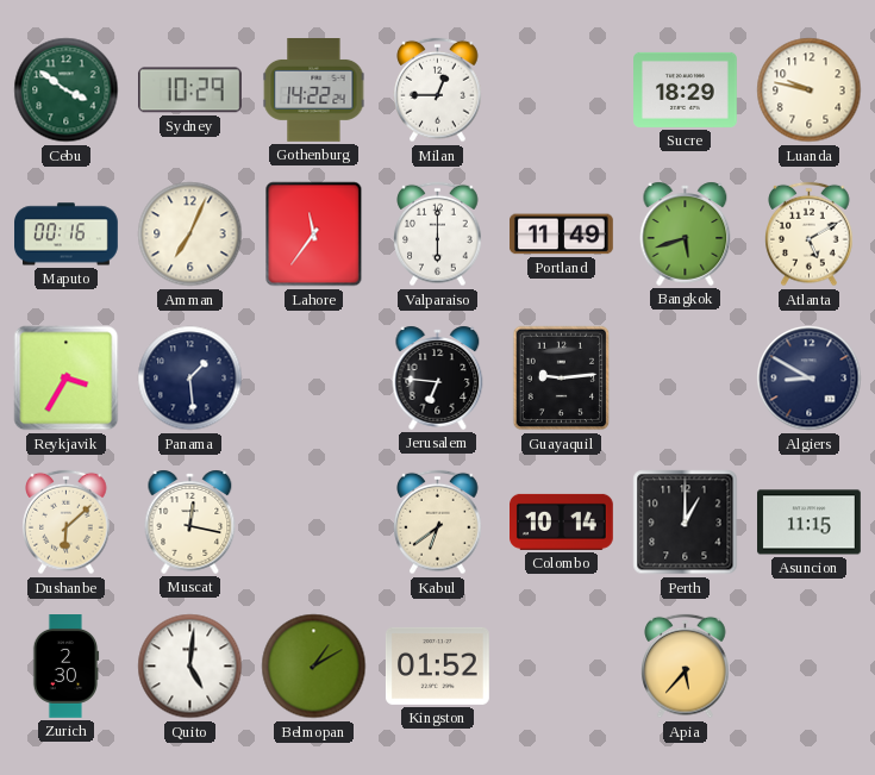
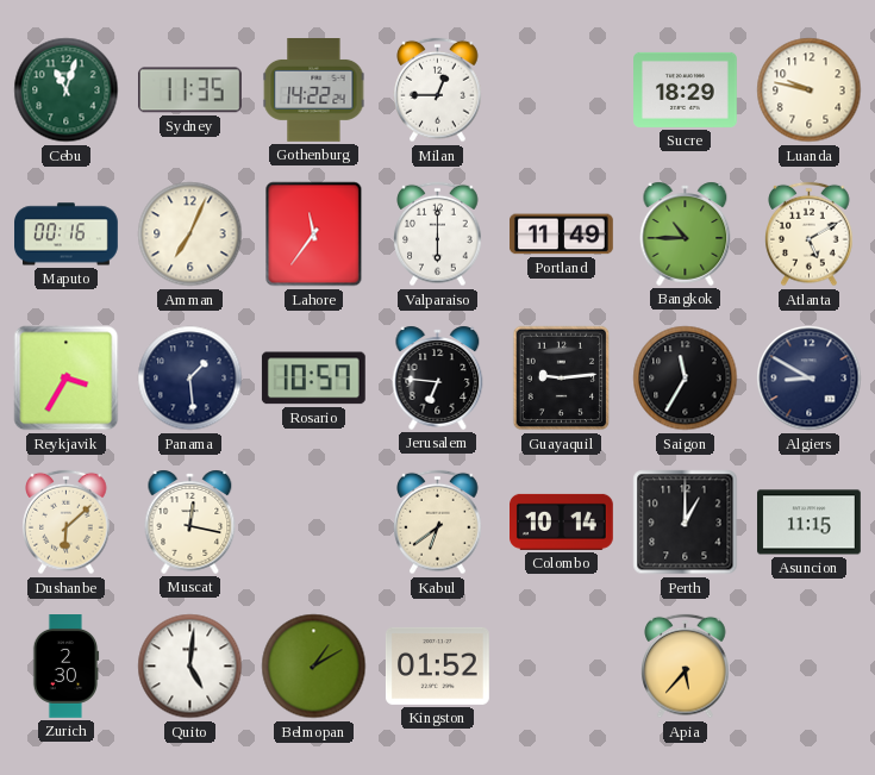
Cebu: 3:51 -> 11:03 (67, 90)
Sydney: 10:29 -> 11:35 (189, 90)
Bangkok: 5:42 -> 10:45 (686, 233)
Rosario: none -> 10:57 (313, 379)
Saigon: none -> 11:35 (686, 379)
